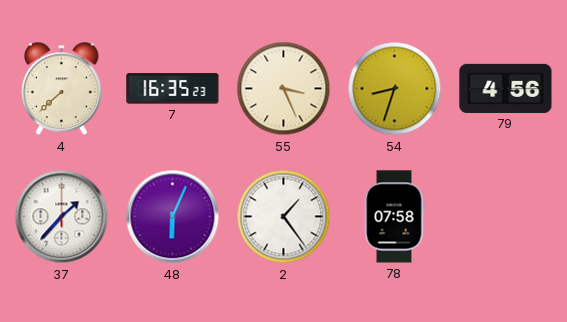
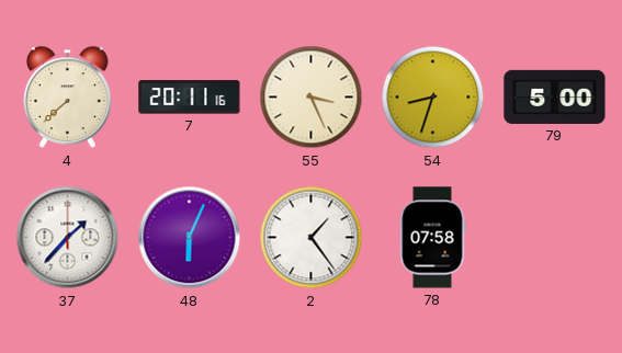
7: 16:35 -> 20:11 (190, 98)
79: 4:56 -> 5:00 (555, 96)
